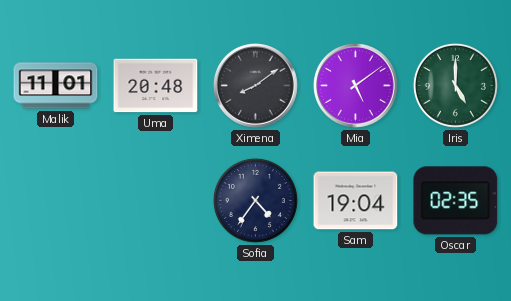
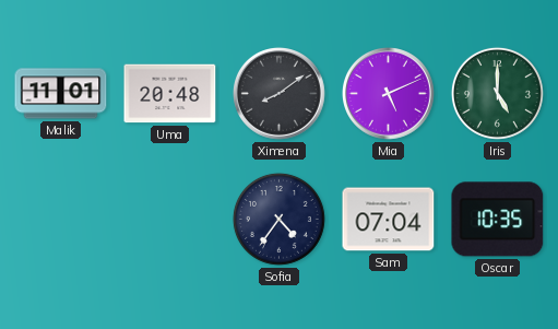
Mia: 5:09 -> 5:11 (389, 94)
Sam: 19:04 -> 07:04 (389, 220)
Oscar: 02:35 -> 10:35 (498, 220)
